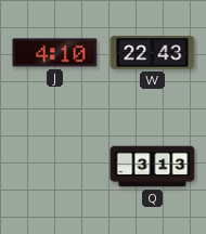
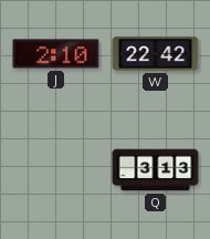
J: 4:10 -> 2:10 (56, 54)
W: 22:43 -> 22:42 (156, 54)
